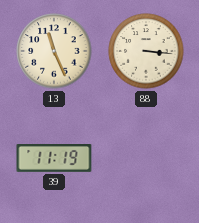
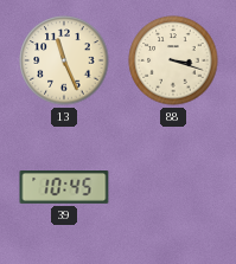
88: 3:16 -> 3:18 (173, 60)
39: 11:19 -> 10:45 (64, 188)
